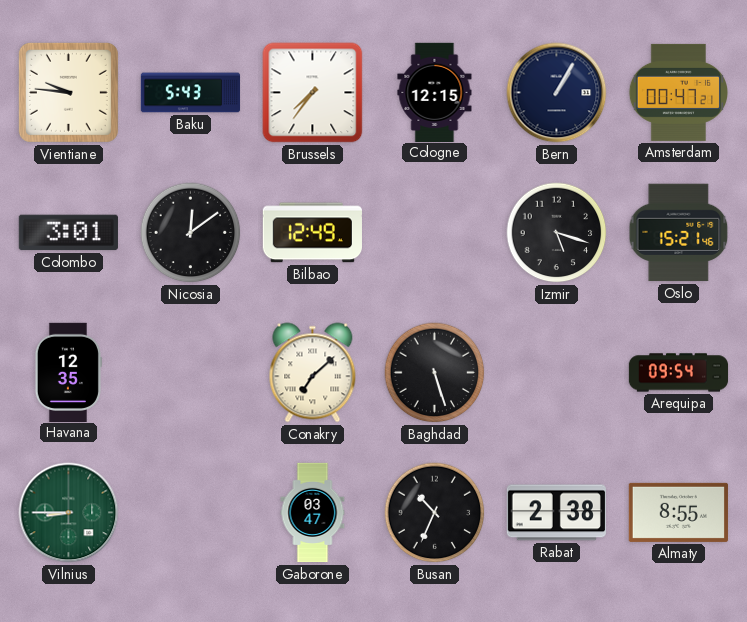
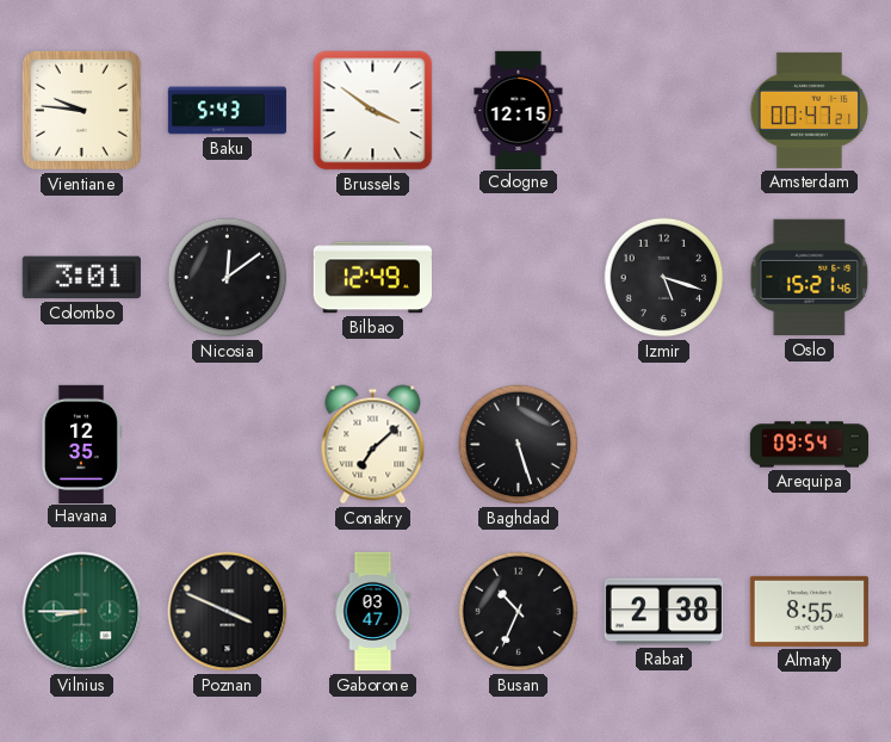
Brussels: 7:36 -> 3:51 (373, 111)
Bern: 1:05 -> none (557, 93)
Poznan: none -> 3:49 (228, 612)
